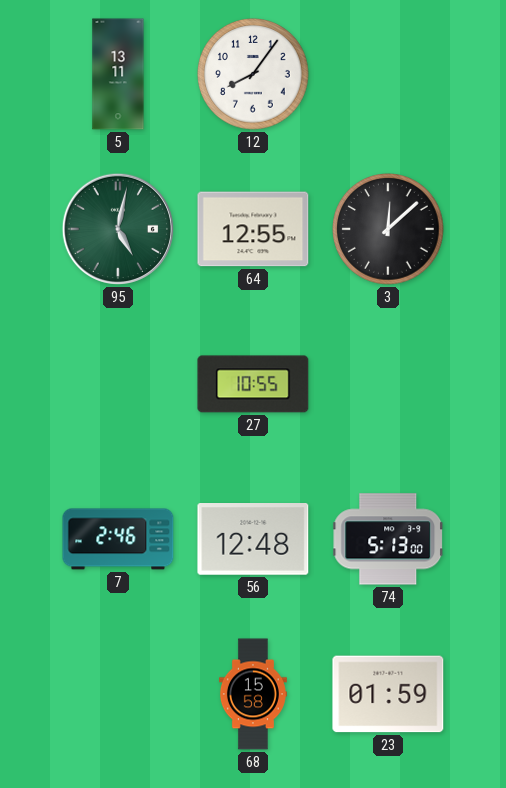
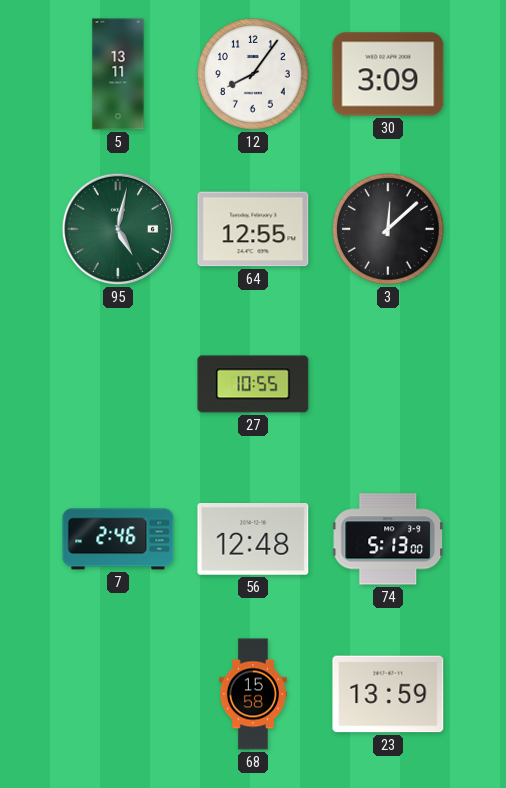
30: none -> 3:09 (388, 74)
23: 01:59 -> 13:59 (388, 694)
